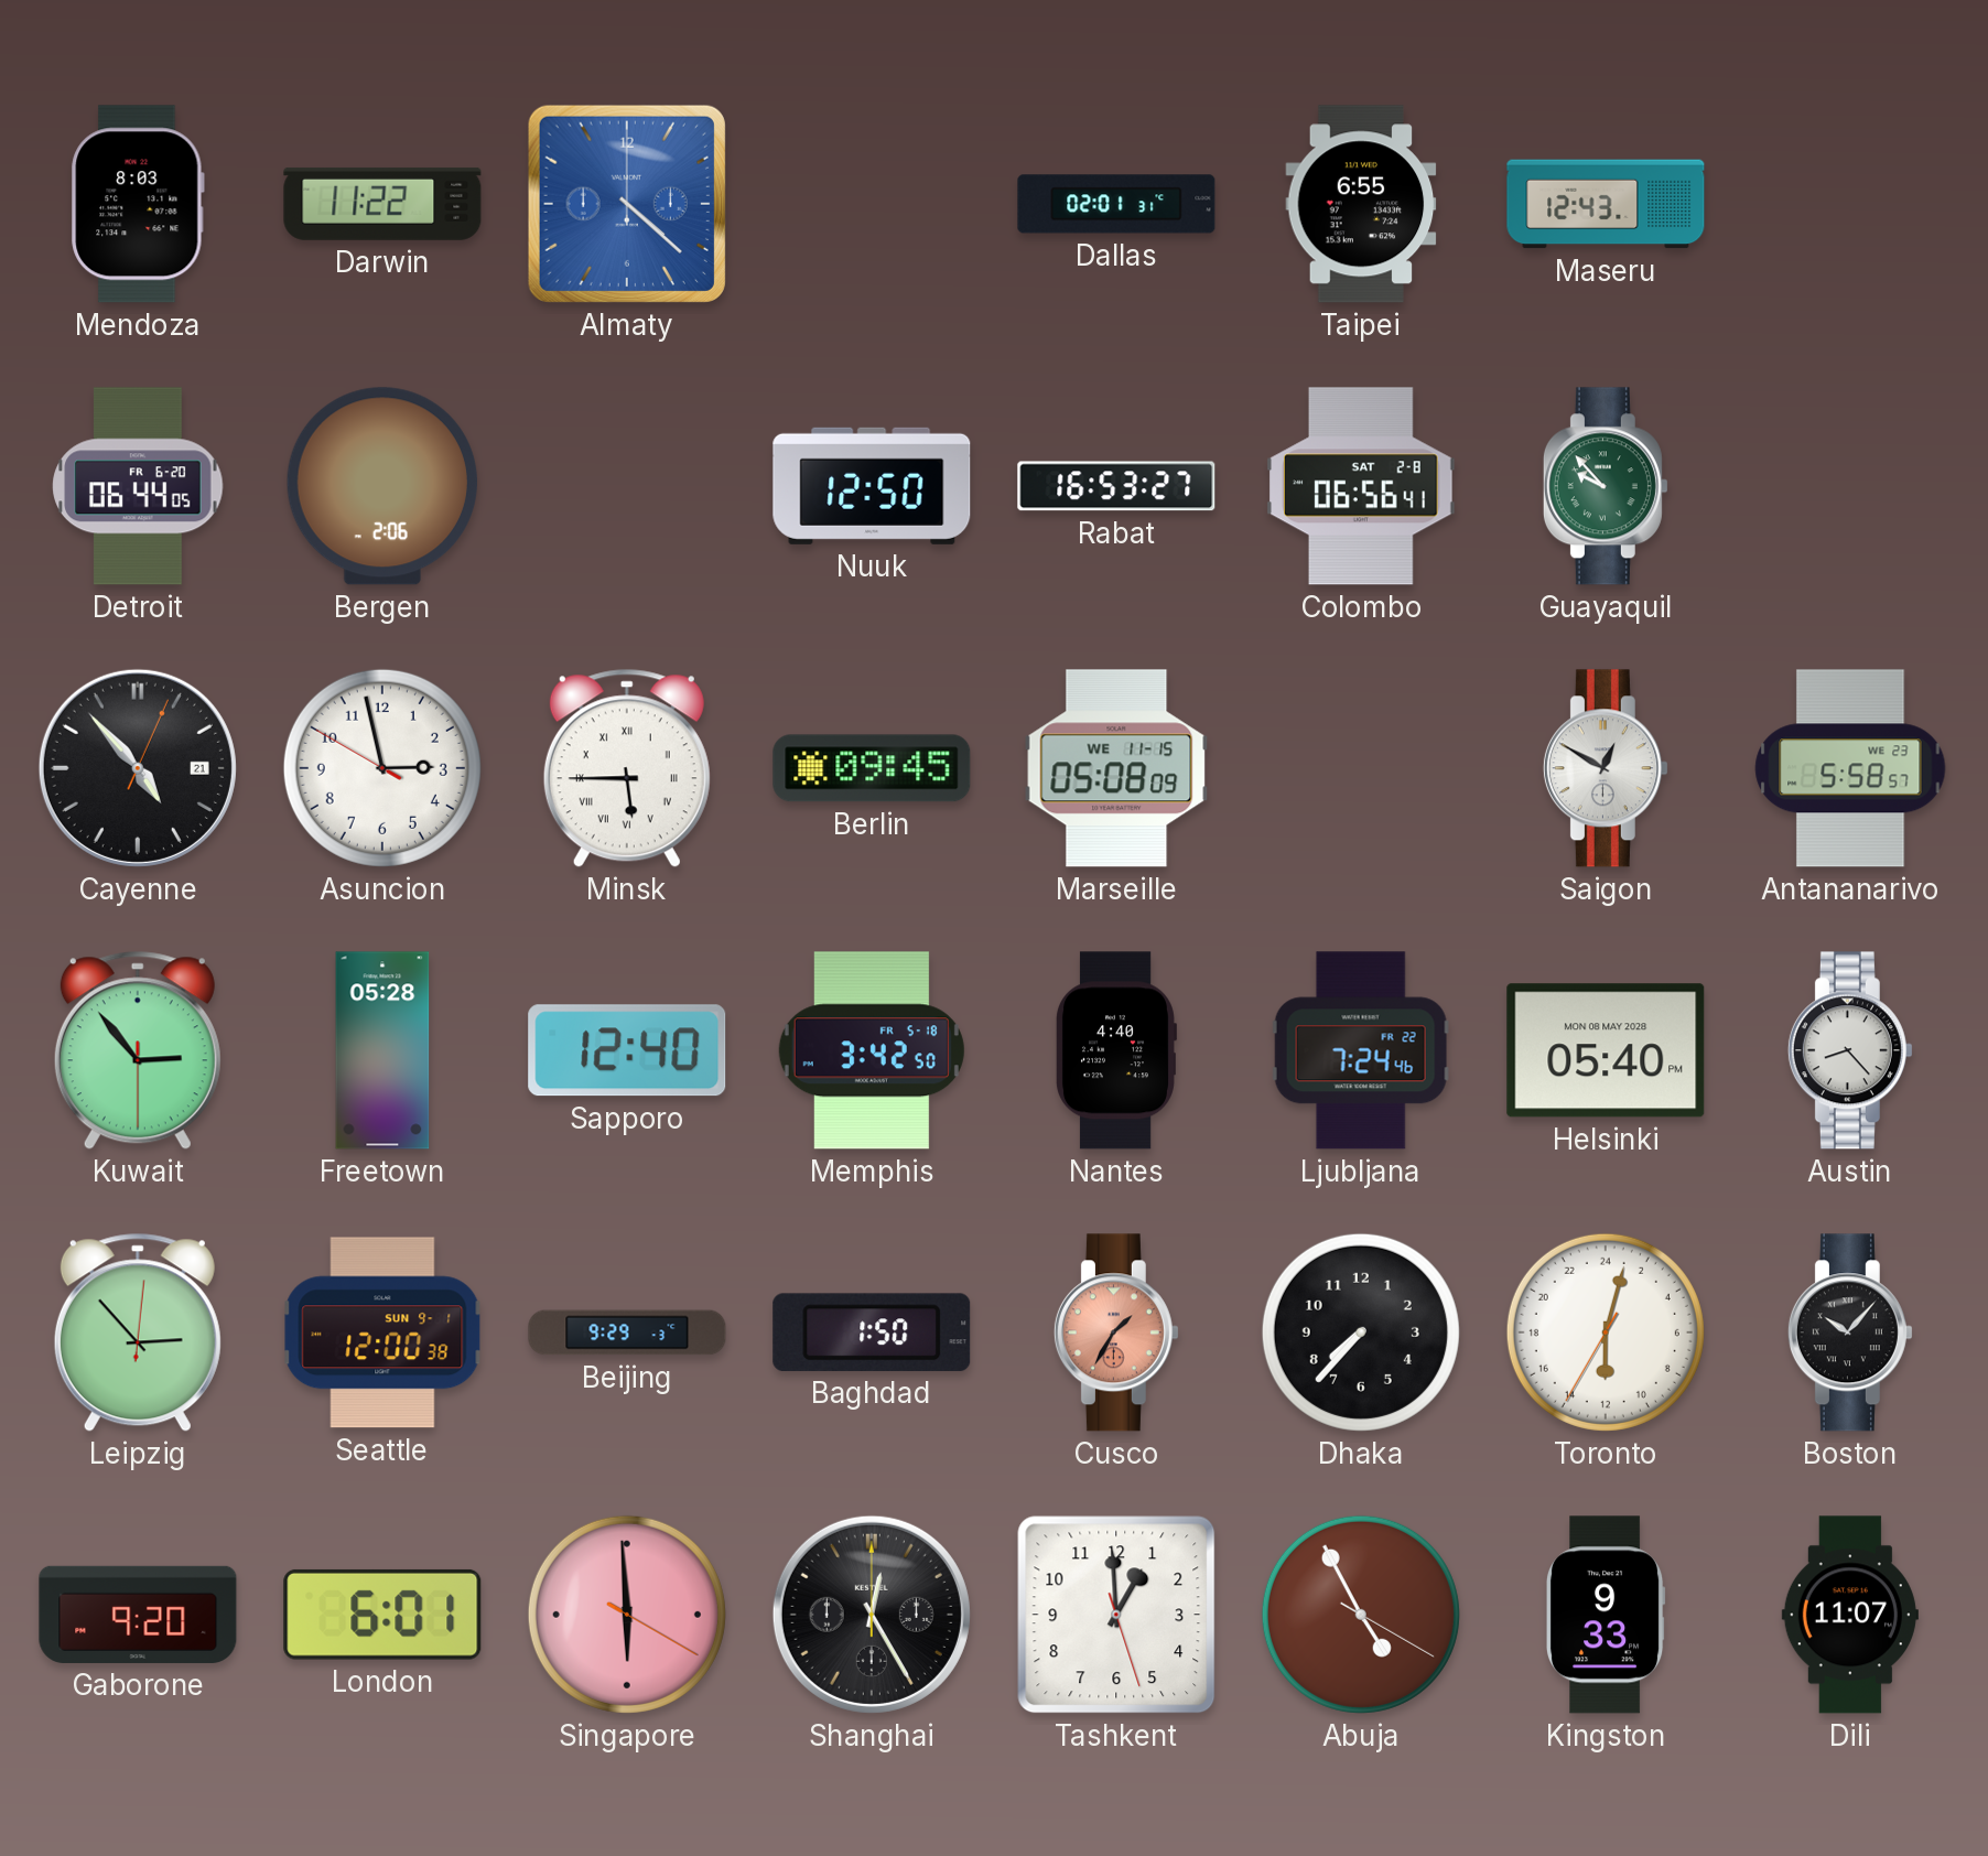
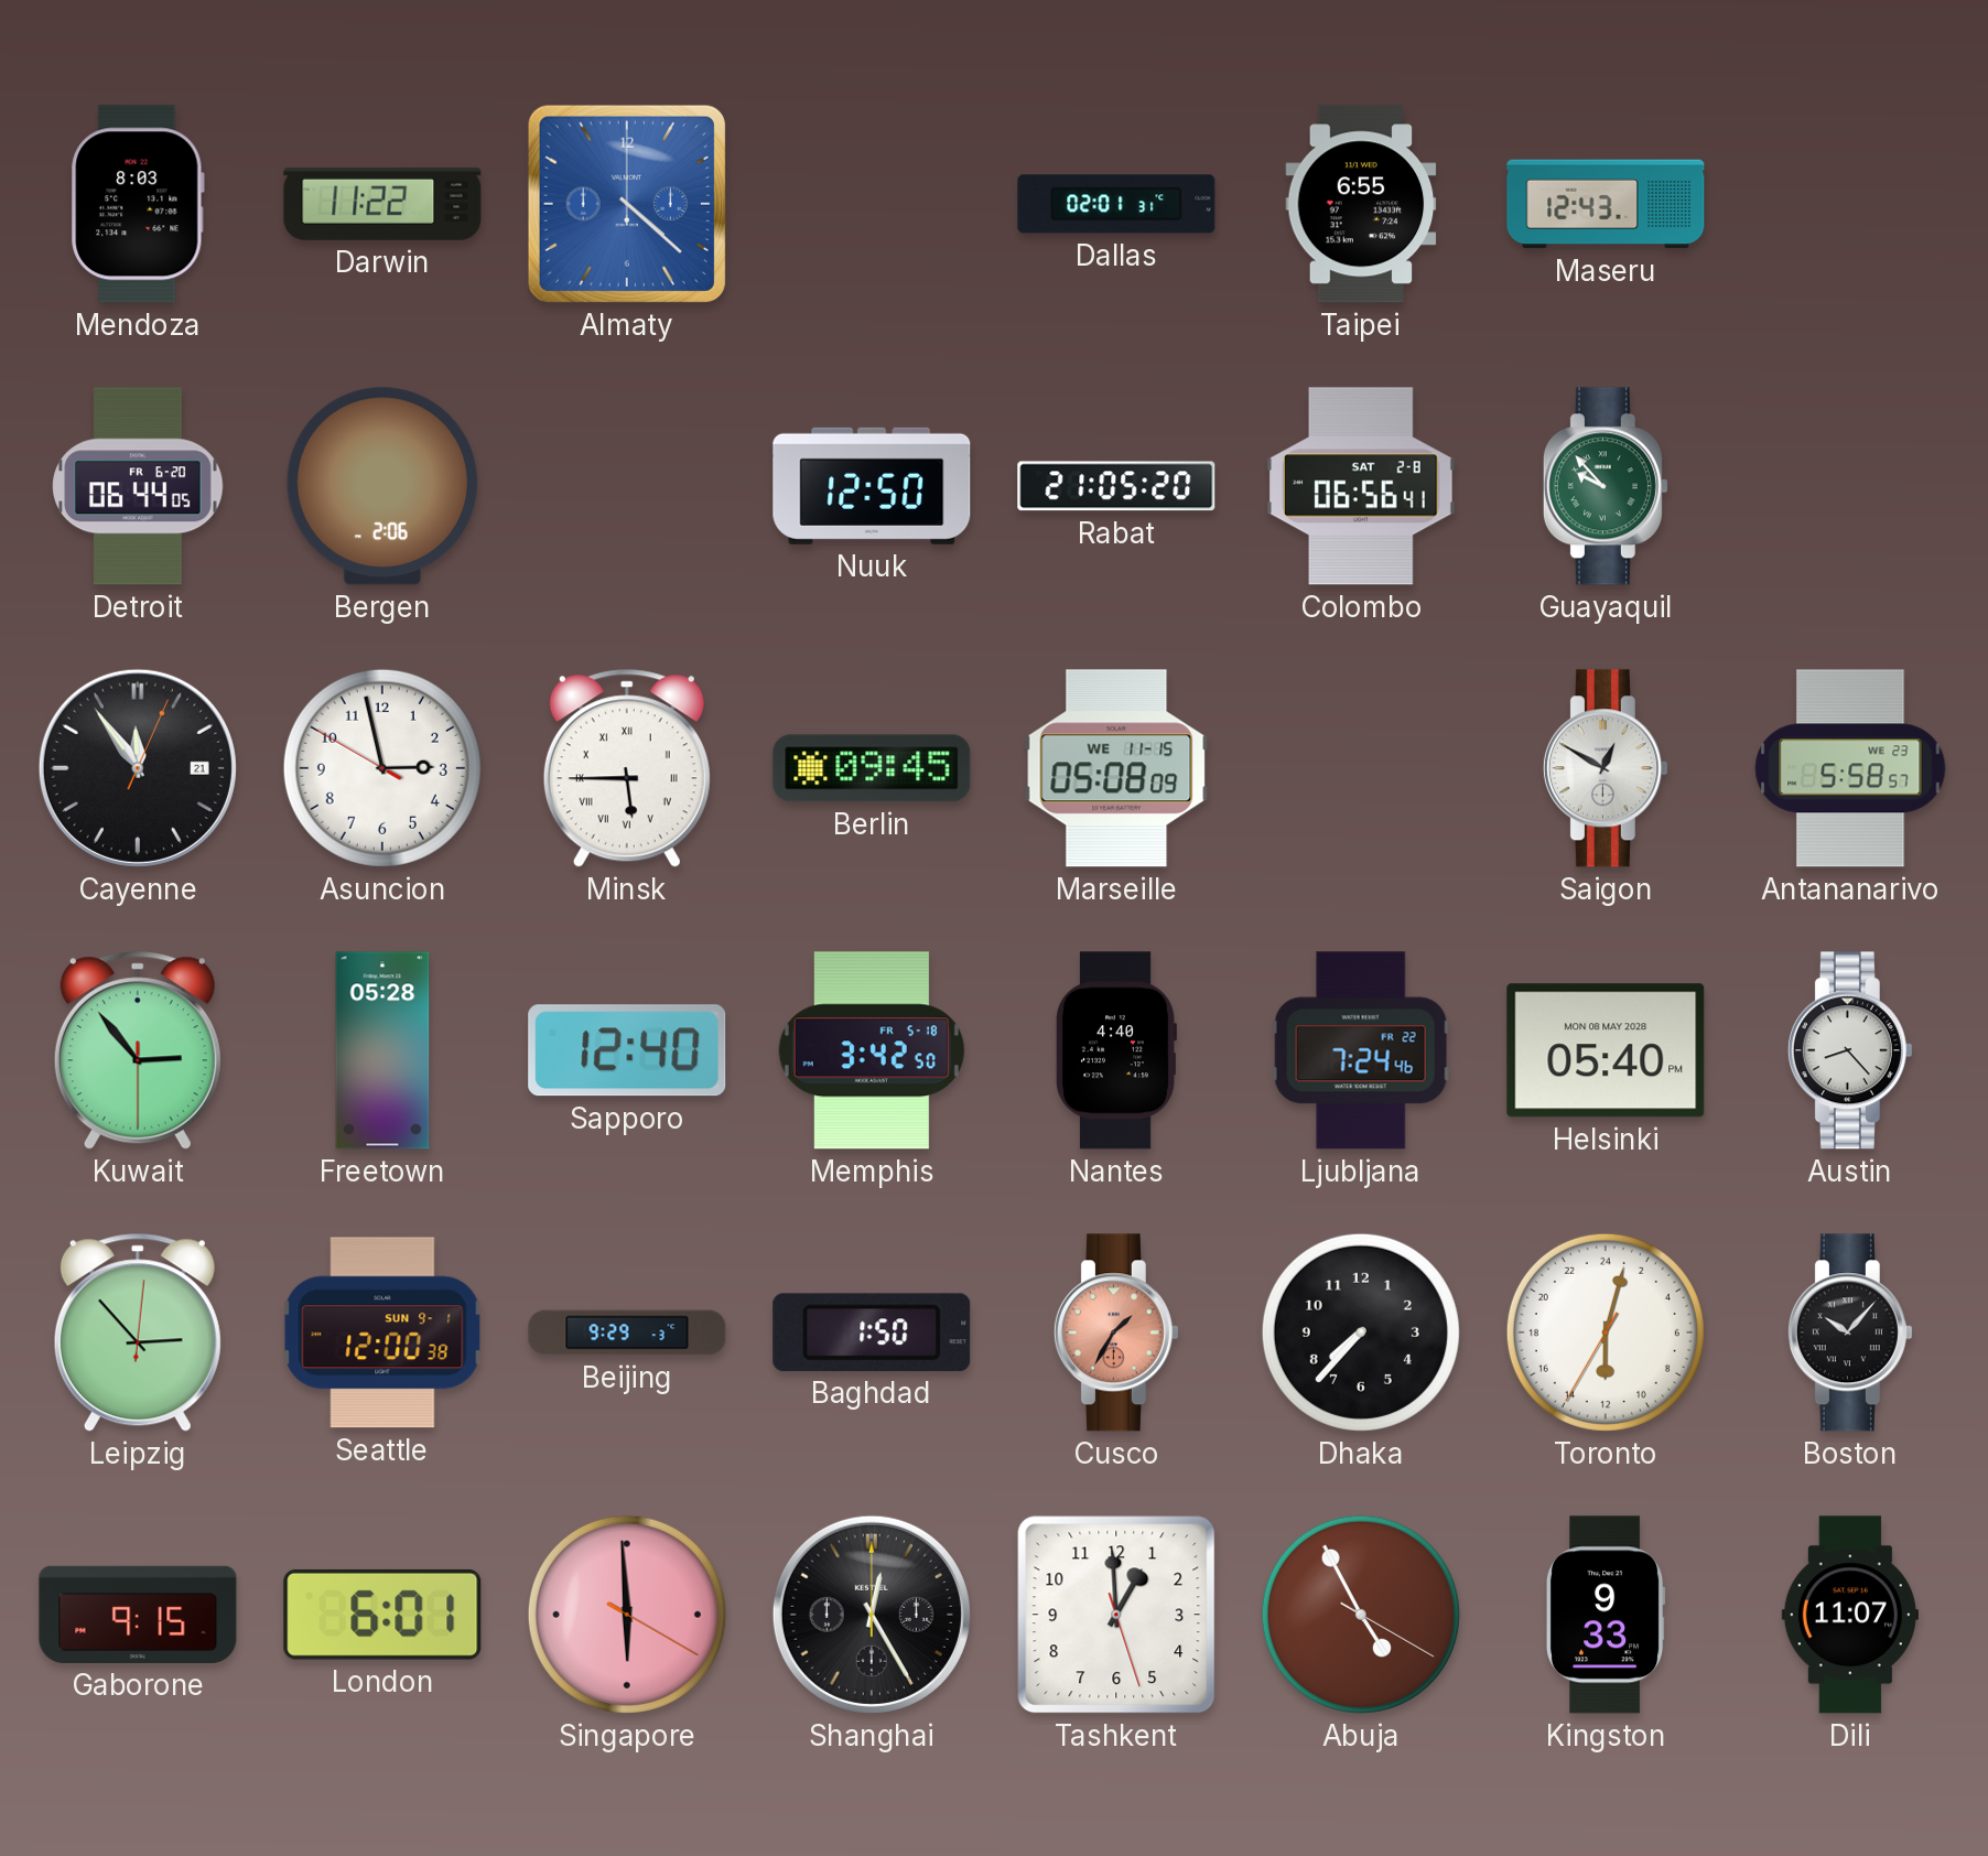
Rabat: 16:53 -> 21:05 (1116, 486)
Cayenne: 4:53 -> 11:54 (138, 768)
Gaborone: 9:20 -> 9:15 (138, 1615)
